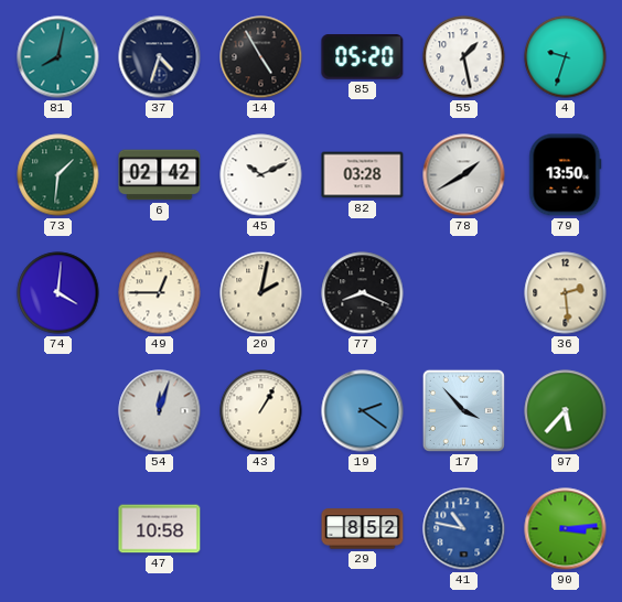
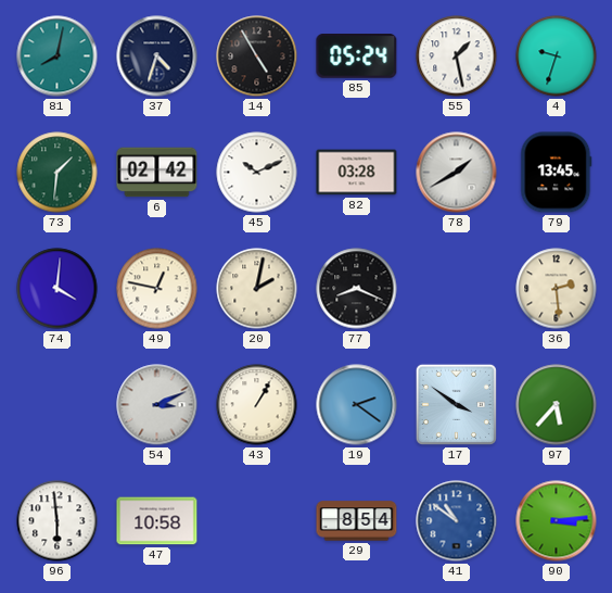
85: 05:20 -> 05:24 (357, 56)
79: 13:50 -> 13:45 (557, 173)
49: 12:45 -> 12:47 (157, 289)
54: 12:03 -> 3:11 (157, 405)
17: 3:53 -> 3:51 (456, 404)
96: none -> 5:59 (58, 521)
29: 8:52 -> 8:54 (357, 521)
41: 10:47 -> 10:51 (457, 521)
